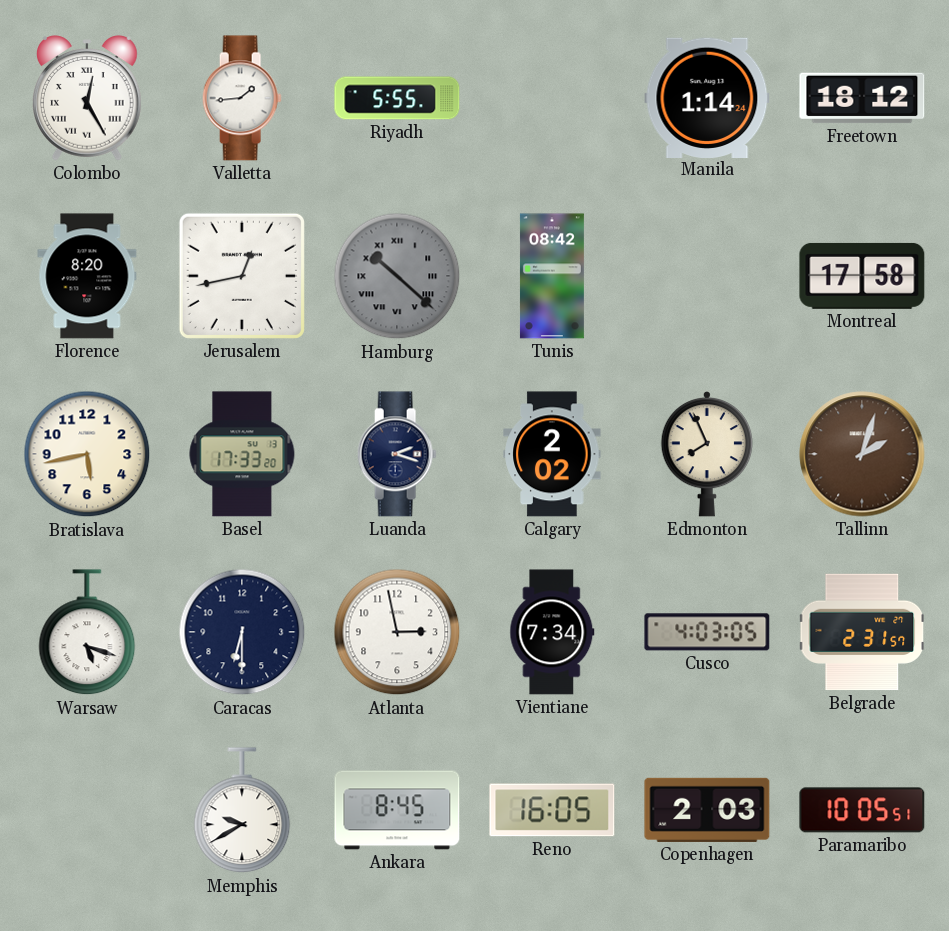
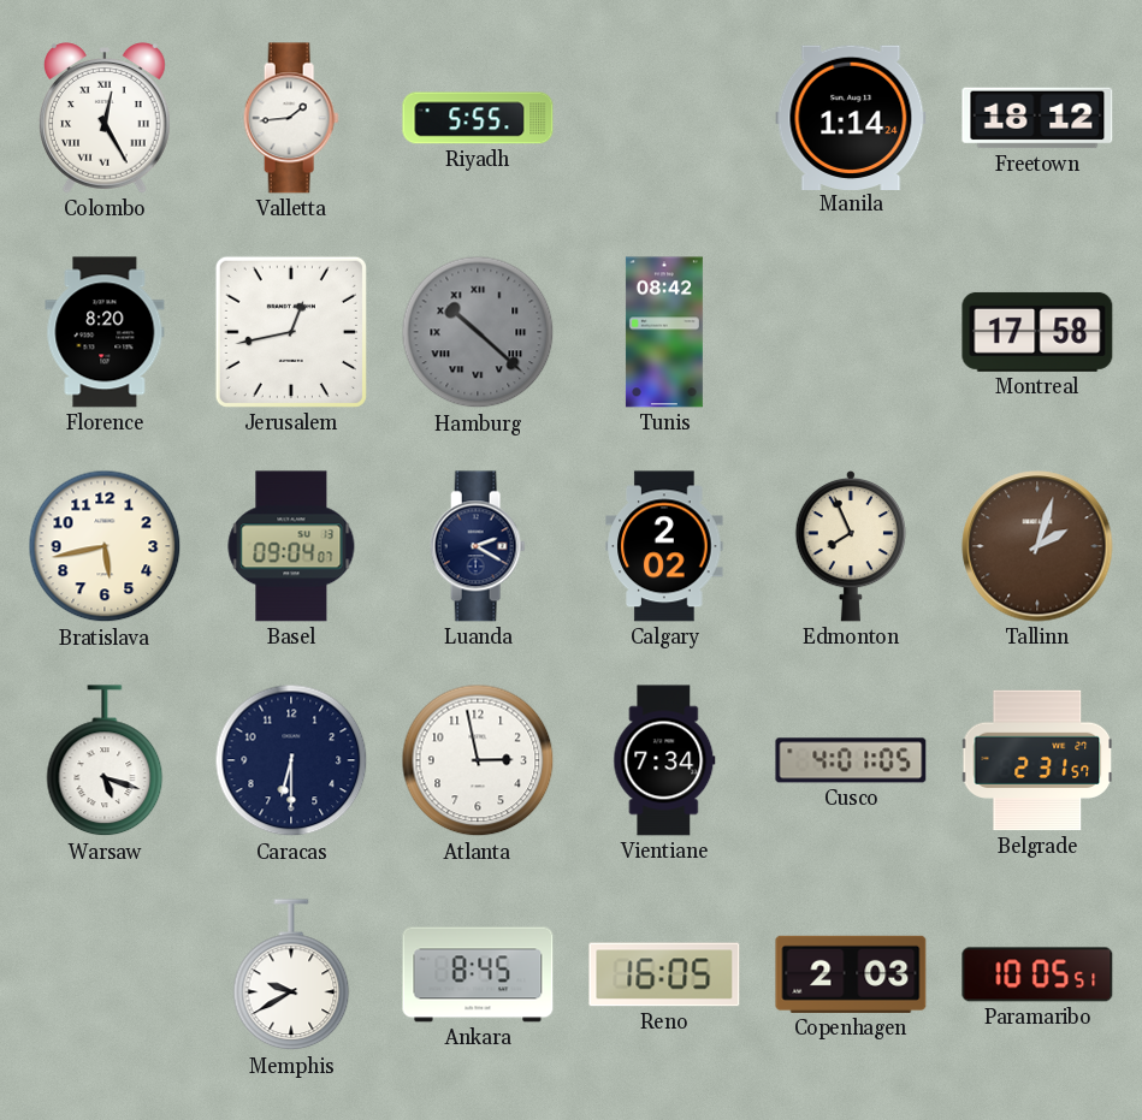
Basel: 17:33 -> 09:04 (291, 546)
Luanda: 2:18 -> 2:20 (478, 546)
Cusco: 4:03 -> 4:01 (851, 760)
